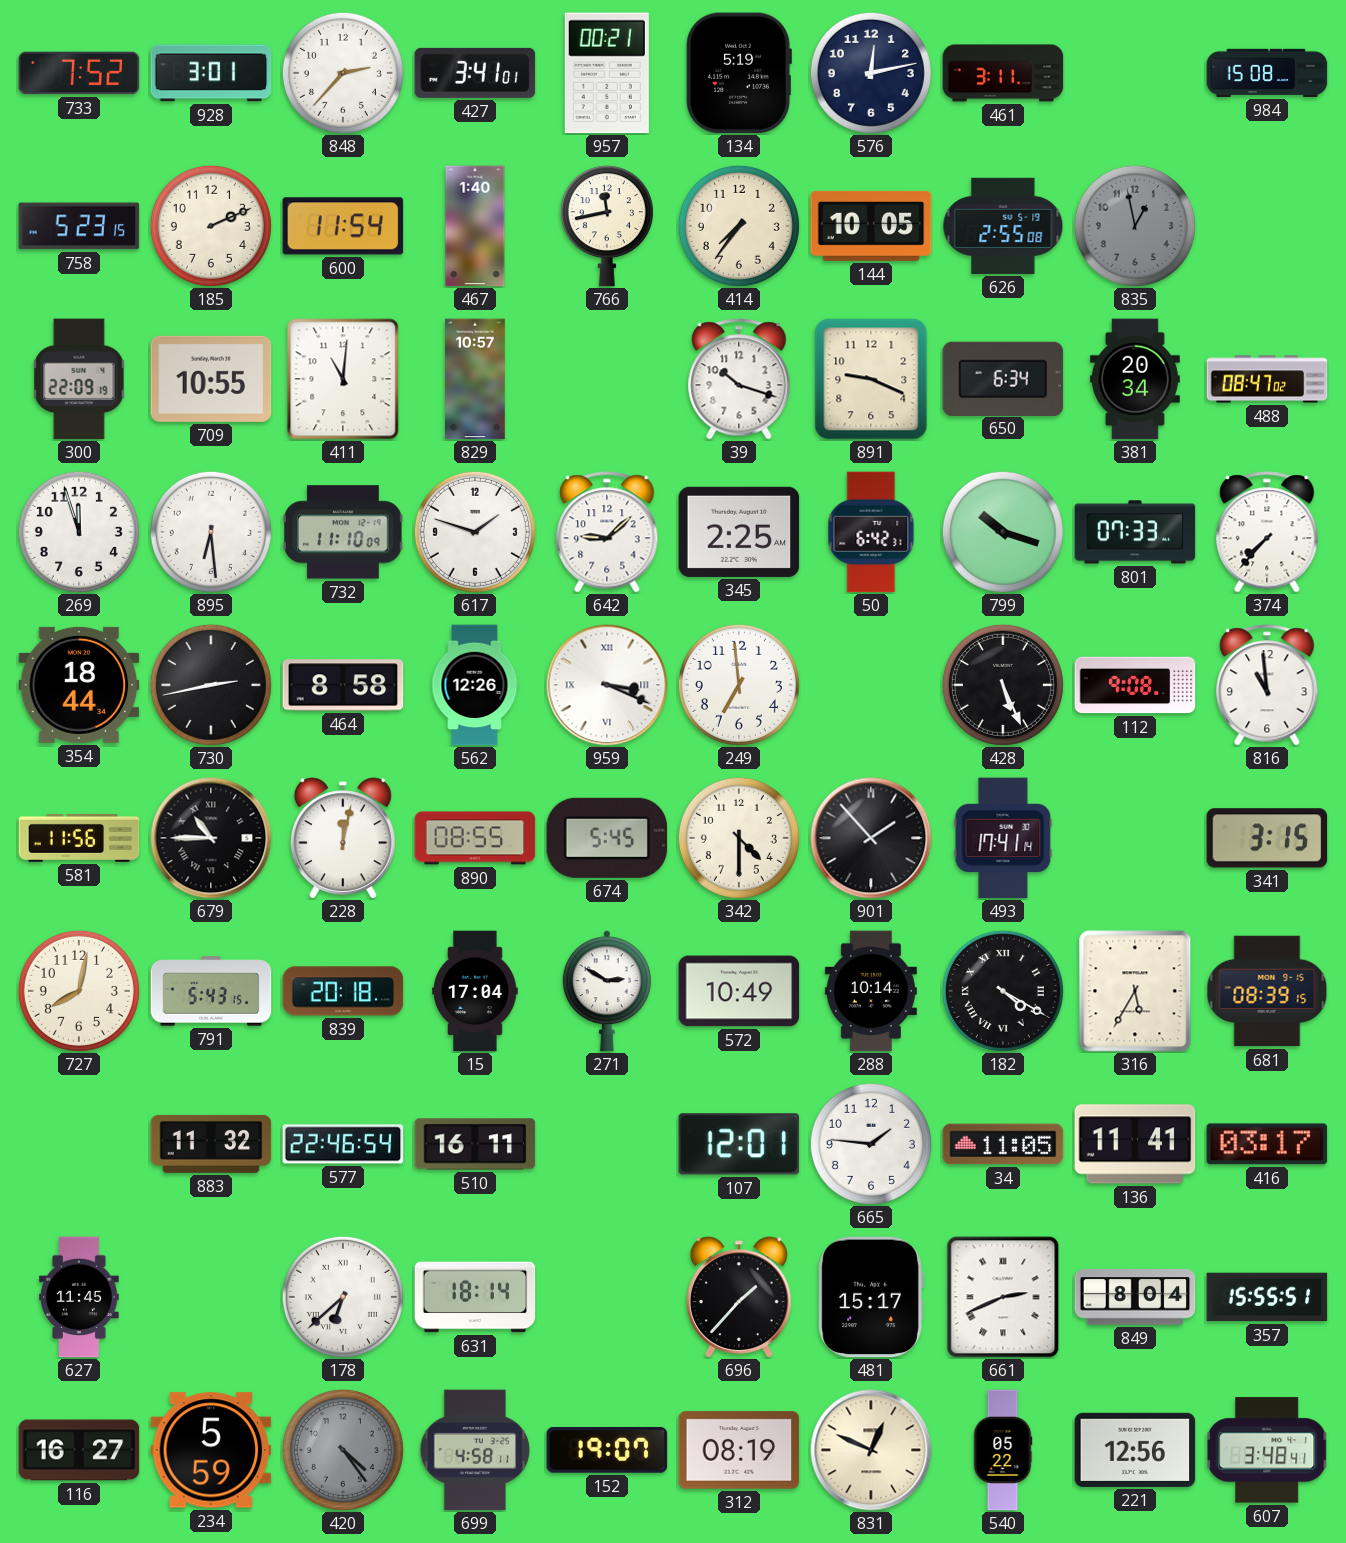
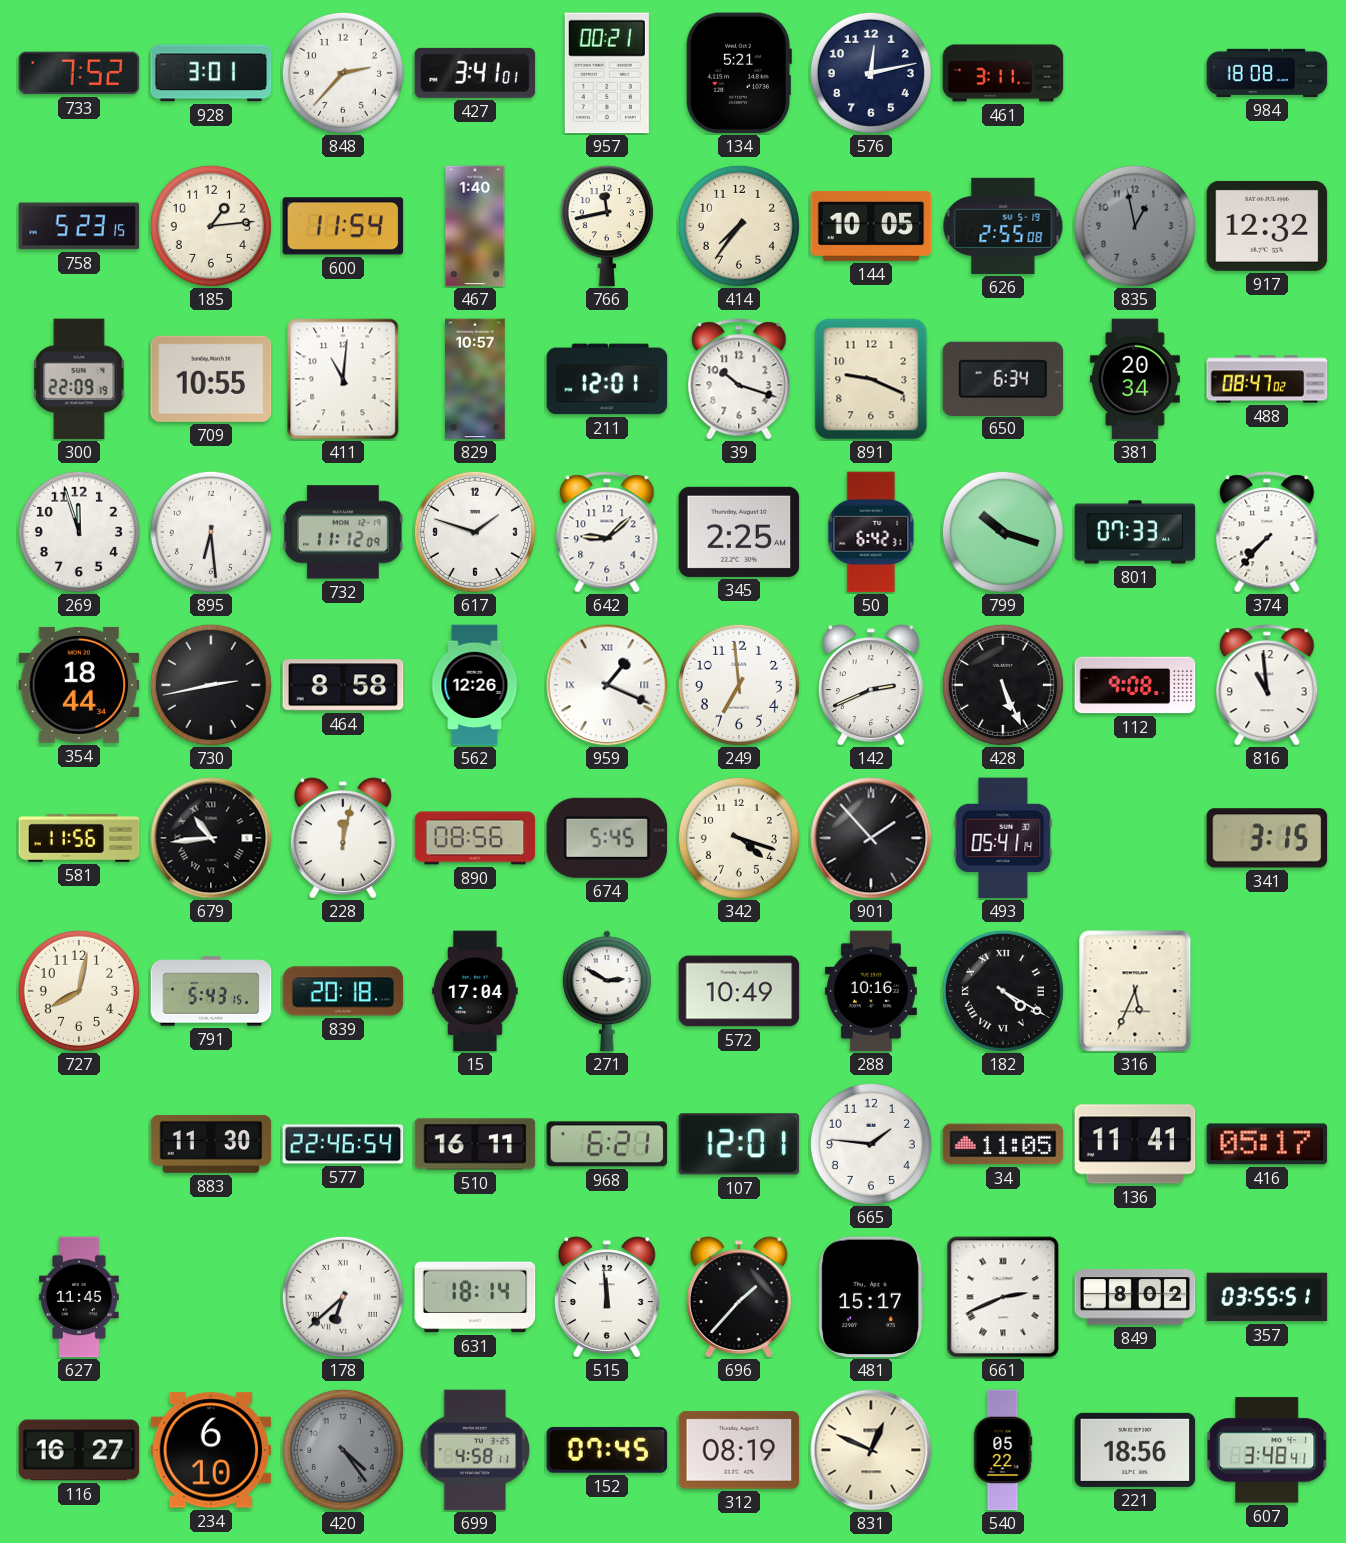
134: 5:19 -> 5:21 (739, 73)
984: 15:08 -> 18:08 (1267, 73)
185: 2:11 -> 1:14 (211, 226)
917: none -> 12:32 (1267, 226)
211: none -> 12:01 (607, 379)
732: 11:10 -> 11:12 (343, 532)
959: 3:19 -> 1:19 (607, 685)
142: none -> 2:41 (871, 685)
679: 10:45 -> 10:44 (211, 838)
890: 08:55 -> 08:56 (475, 838)
342: 4:30 -> 4:18 (739, 838)
493: 17:41 -> 05:41 (1003, 838)
288: 10:14 -> 10:16 (871, 991)
316: 5:35 -> 5:34 (1135, 991)
681: 08:39 -> none (1267, 991)
883: 11:32 -> 11:30 (211, 1144)
968: none -> 6:21 (607, 1144)
416: 03:17 -> 05:17 (1267, 1144)
515: none -> 11:59 (607, 1297)
849: 8:04 -> 8:02 (1135, 1297)
357: 15:55 -> 03:55 (1267, 1297)
234: 5:59 -> 6:10 (211, 1450)
152: 19:07 -> 07:45 (607, 1450)
221: 12:56 -> 18:56 (1135, 1450)
